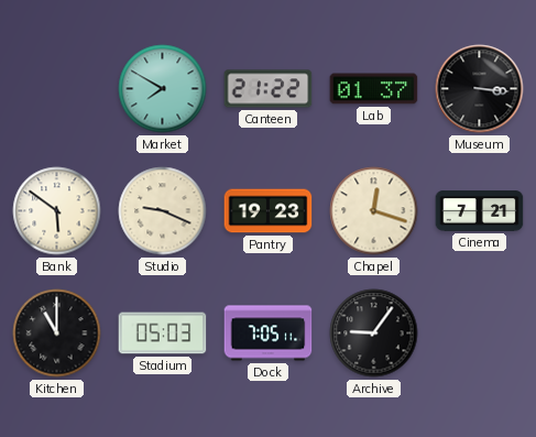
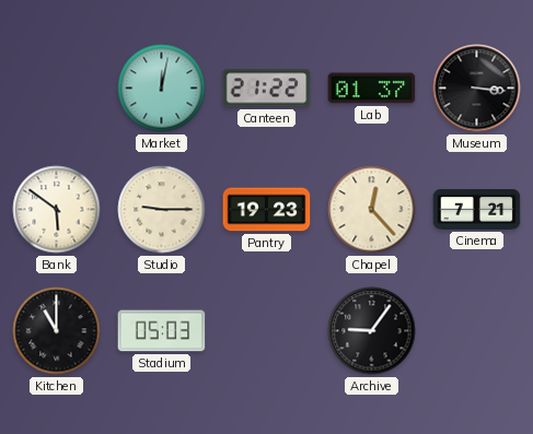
Market: 7:50 -> 12:02 (162, 89)
Studio: 9:19 -> 9:15 (162, 210)
Chapel: 12:18 -> 12:23 (372, 210)
Dock: 7:05 -> none (269, 334)
